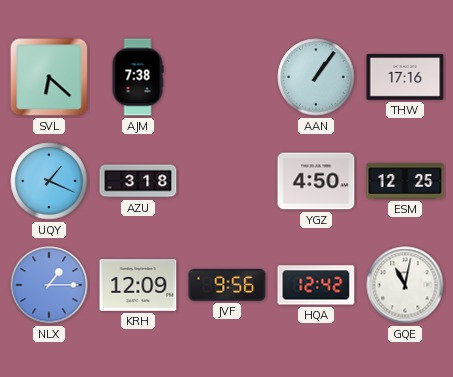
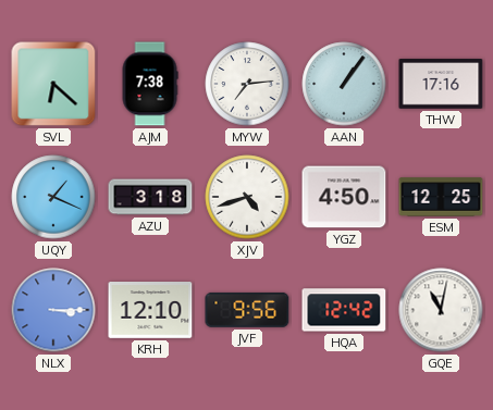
MYW: none -> 7:14 (247, 84)
XJV: none -> 4:42 (247, 197)
NLX: 1:15 -> 3:15 (53, 310)
KRH: 12:09 -> 12:10 (150, 311)
